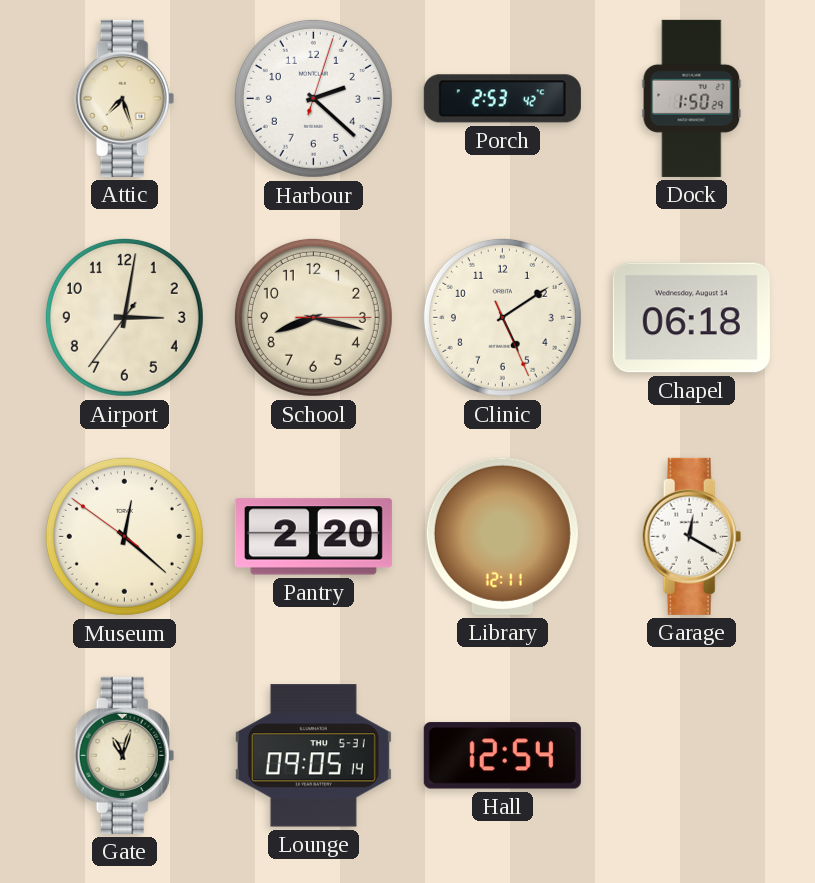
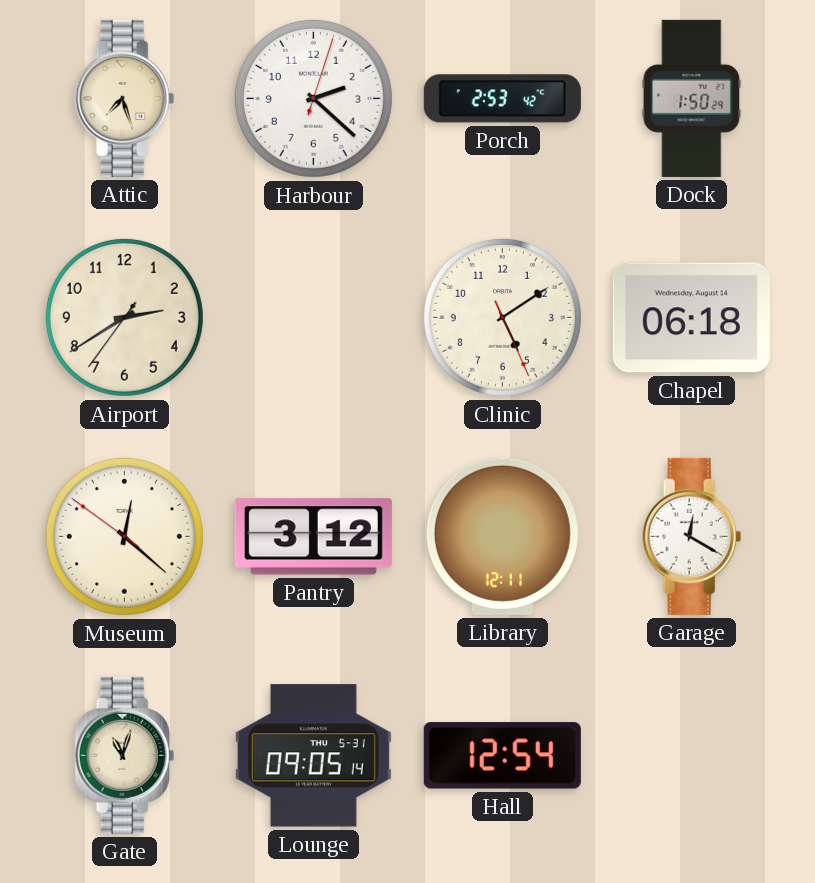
Airport: 3:01 -> 2:39 (124, 317)
School: 8:17 -> none (313, 317)
Pantry: 2:20 -> 3:12 (313, 537)
